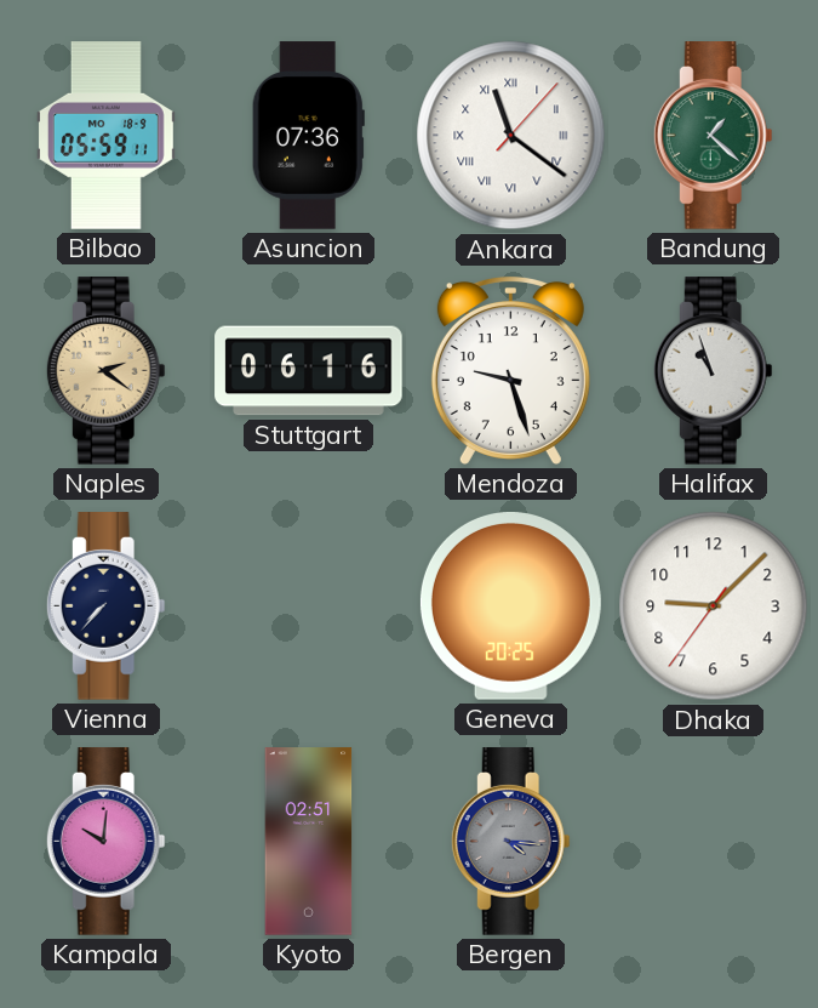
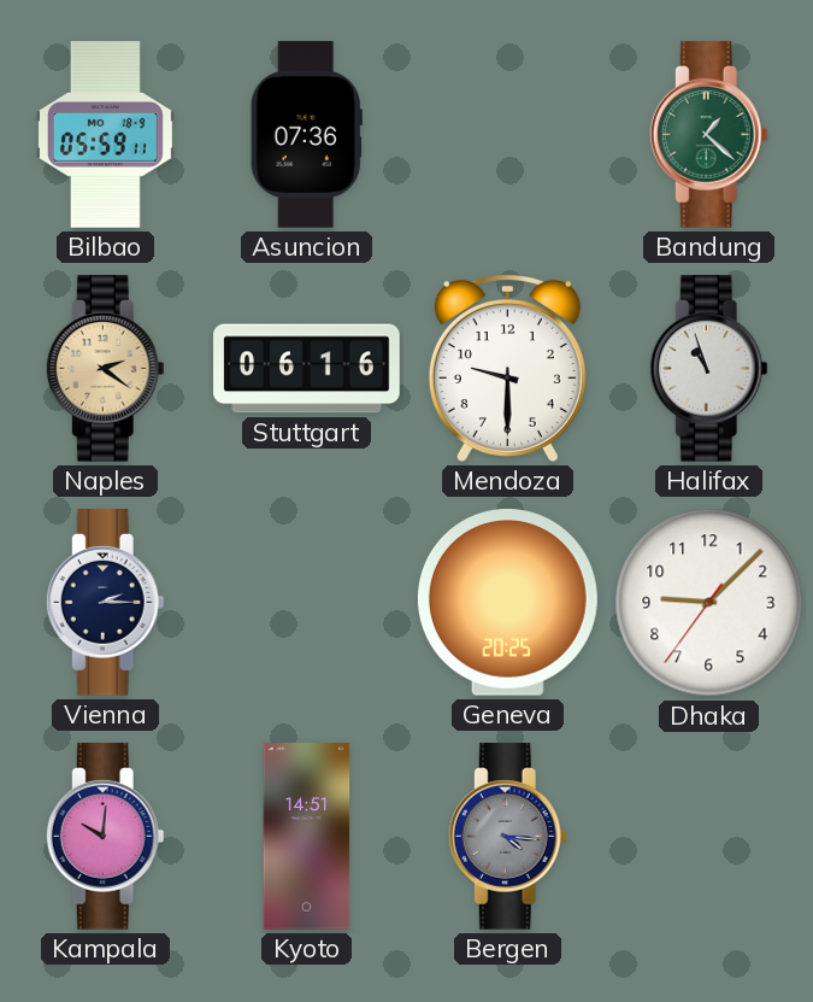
Ankara: 11:21 -> none (511, 136)
Mendoza: 9:27 -> 9:30 (507, 368)
Vienna: 7:37 -> 2:15 (105, 603)
Kyoto: 02:51 -> 14:51 (307, 837)
